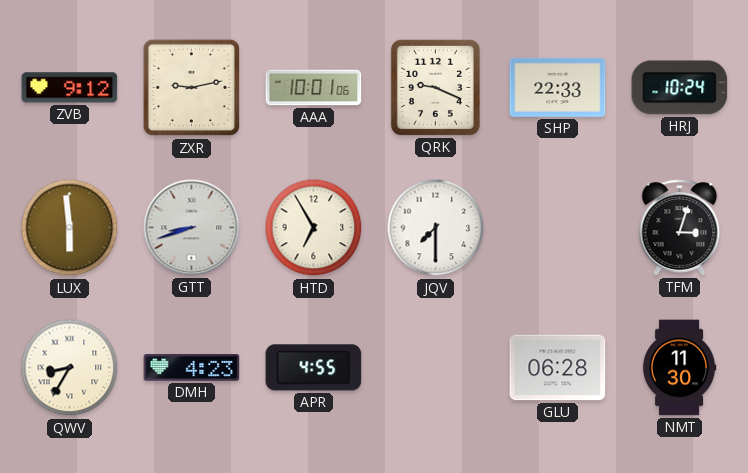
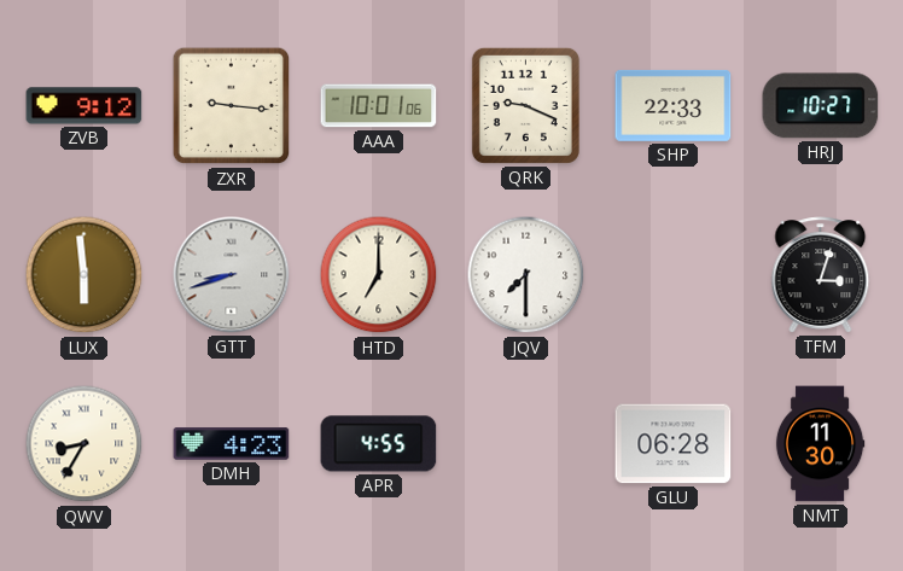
ZXR: 9:13 -> 9:16 (232, 106)
HRJ: 10:24 -> 10:27 (821, 106)
HTD: 6:55 -> 7:00 (379, 275)
